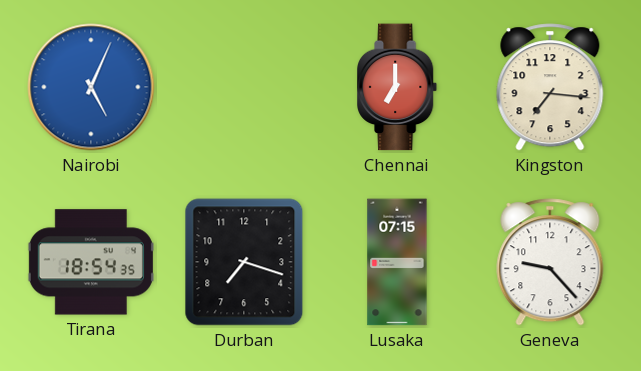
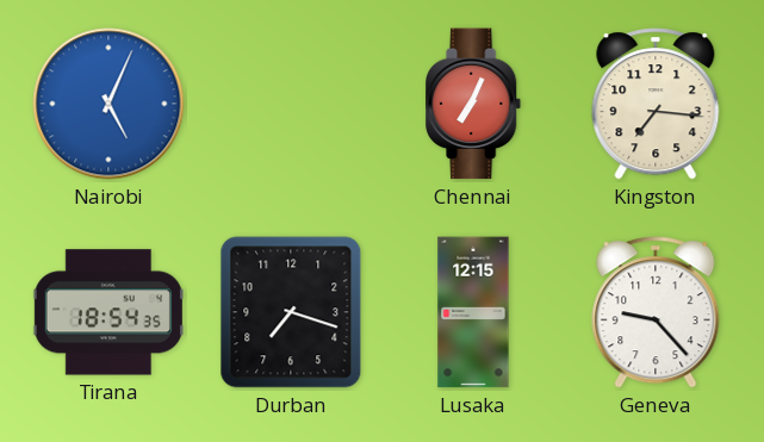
Chennai: 7:00 -> 7:04 (474, 104)
Lusaka: 07:15 -> 12:15 (473, 312)
